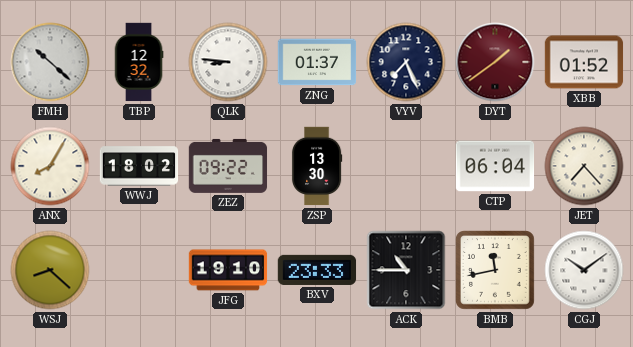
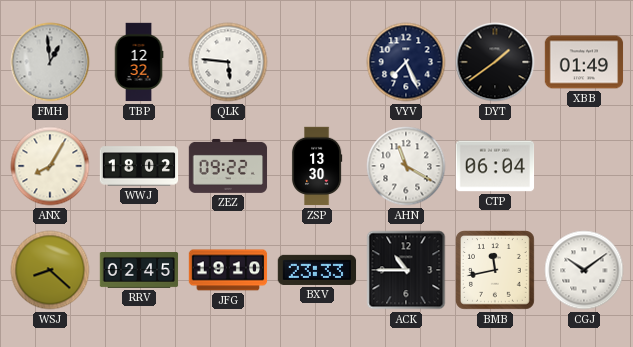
FMH: 10:22 -> 12:59 (50, 62)
QLK: 8:46 -> 5:46 (228, 62)
ZNG: 01:37 -> none (317, 62)
DYT dial: burgundy -> black (495, 62)
XBB: 01:52 -> 01:49 (584, 62)
AHN: none -> 11:20 (406, 166)
JET: 7:23 -> none (584, 166)
RRV: none -> 02:45 (139, 271)
